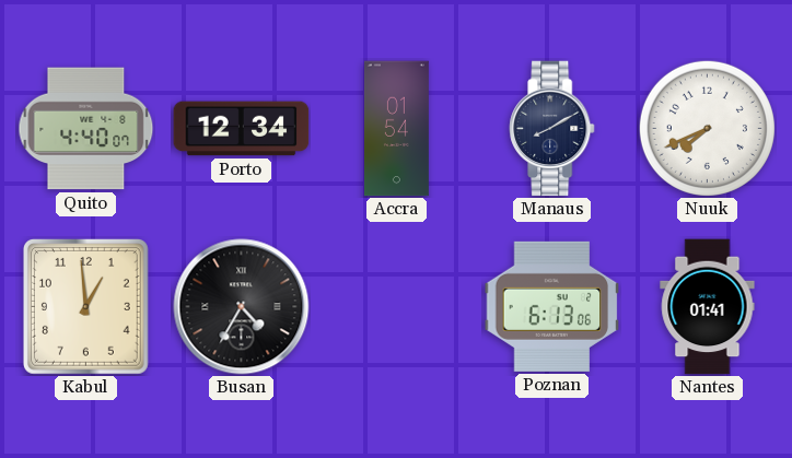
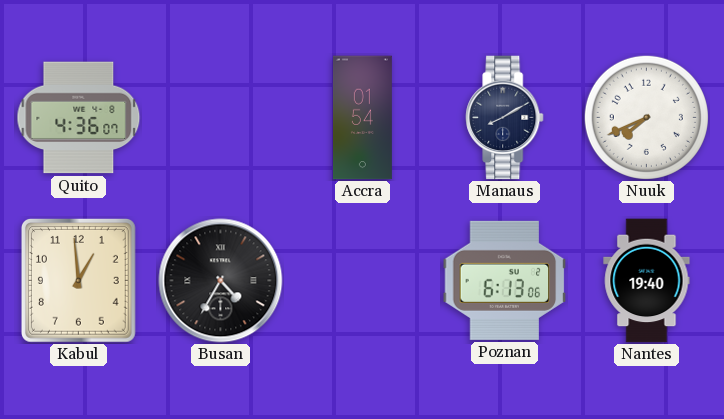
Quito: 4:40 -> 4:36 (79, 118)
Porto: 12:34 -> none (242, 129)
Nantes: 01:41 -> 19:40 (647, 281)
